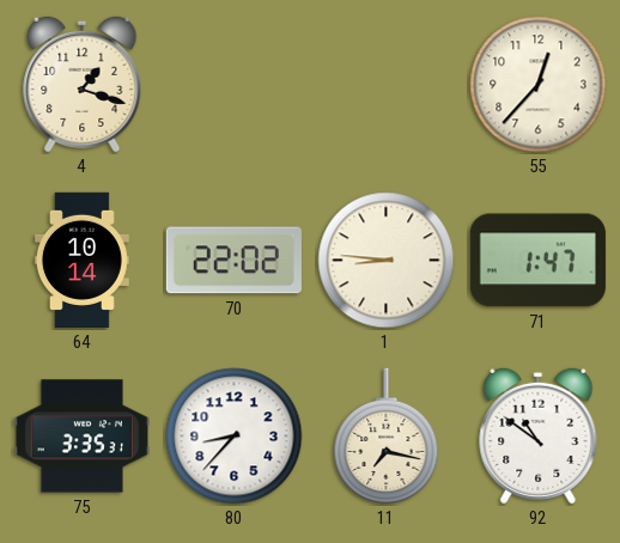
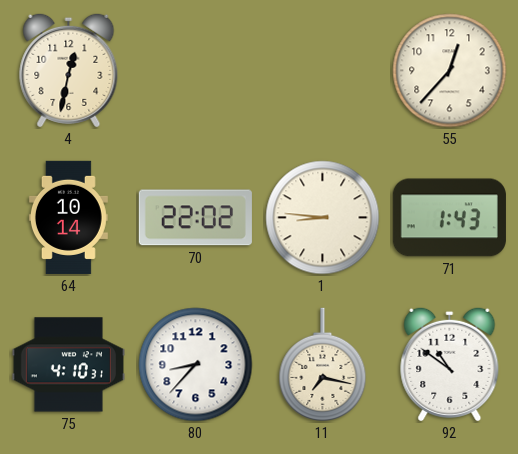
4: 1:18 -> 12:32 (69, 70)
71: 1:47 -> 1:43 (449, 218)
75: 3:35 -> 4:10 (68, 365)
